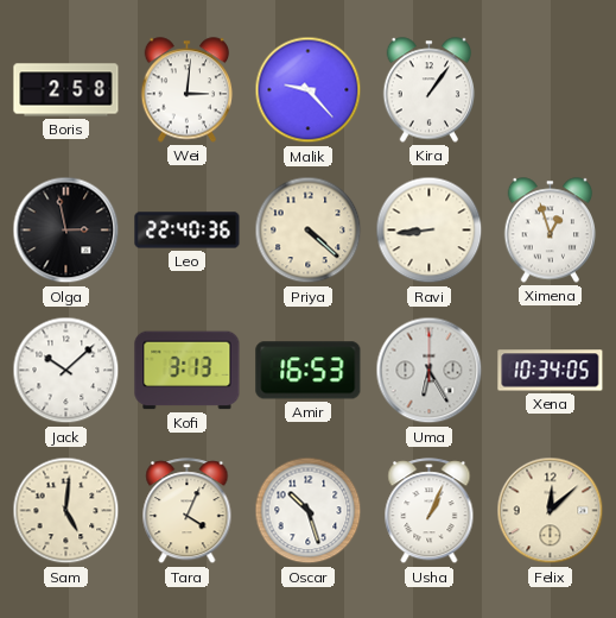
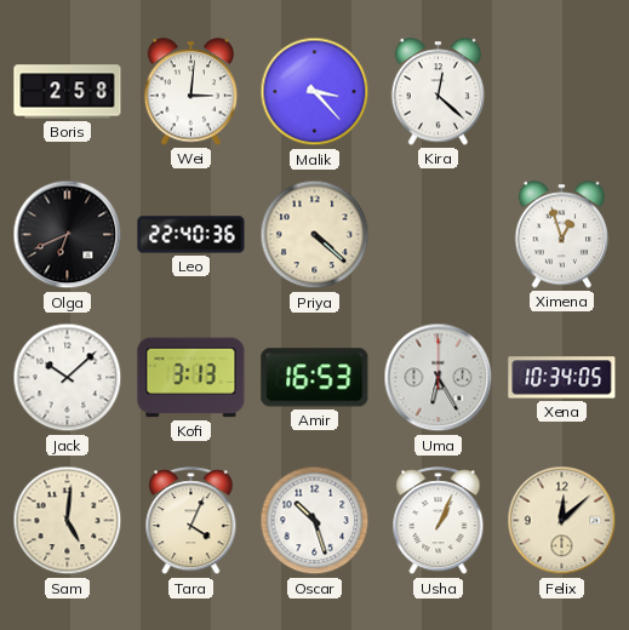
Malik: 9:23 -> 3:23 (315, 92)
Kira: 1:06 -> 12:22 (439, 92)
Olga: 2:58 -> 6:41 (68, 235)
Ravi: 8:44 -> none (430, 231)
